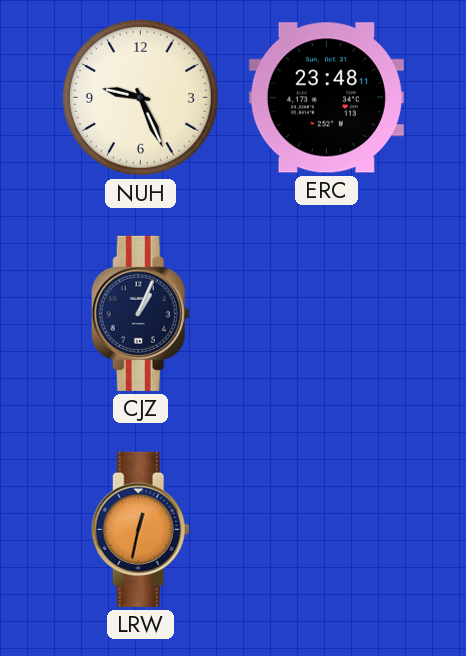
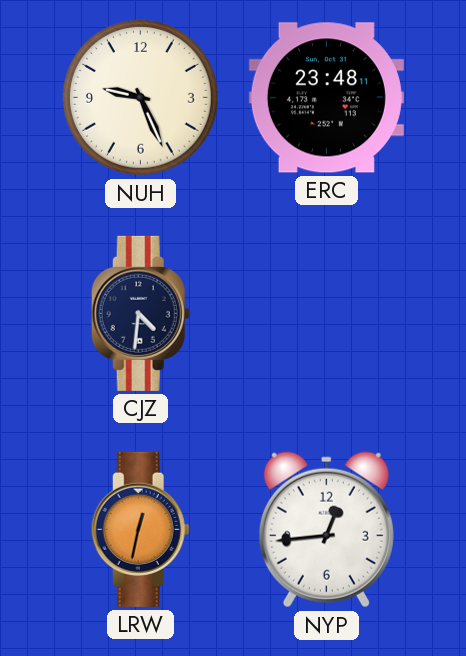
CJZ: 1:04 -> 4:31 (140, 313)
NYP: none -> 12:44 (326, 530)
